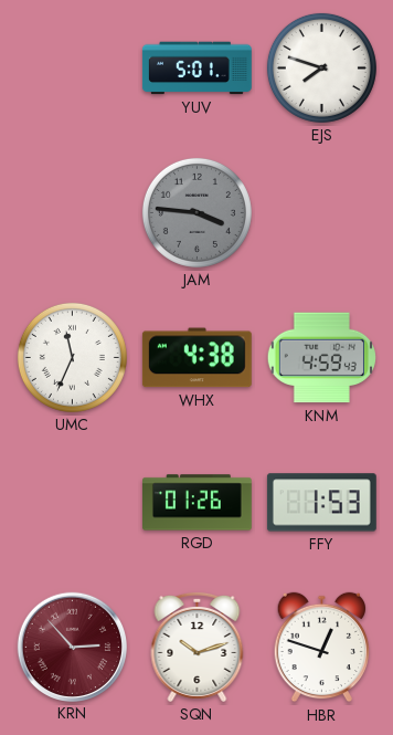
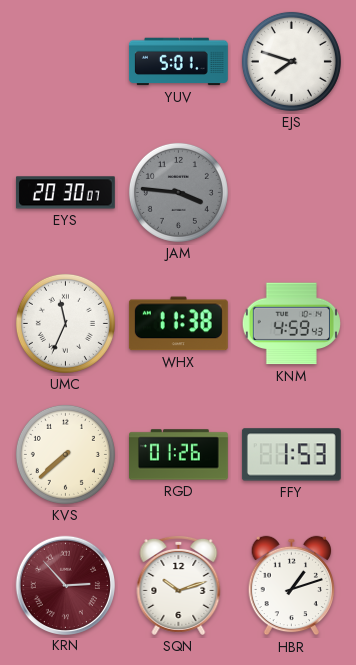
EYS: none -> 20:30 (65, 193)
WHX: 4:38 -> 11:38 (178, 324)
KVS: none -> 7:38 (65, 454)
HBR: 12:48 -> 1:12 (292, 586)
